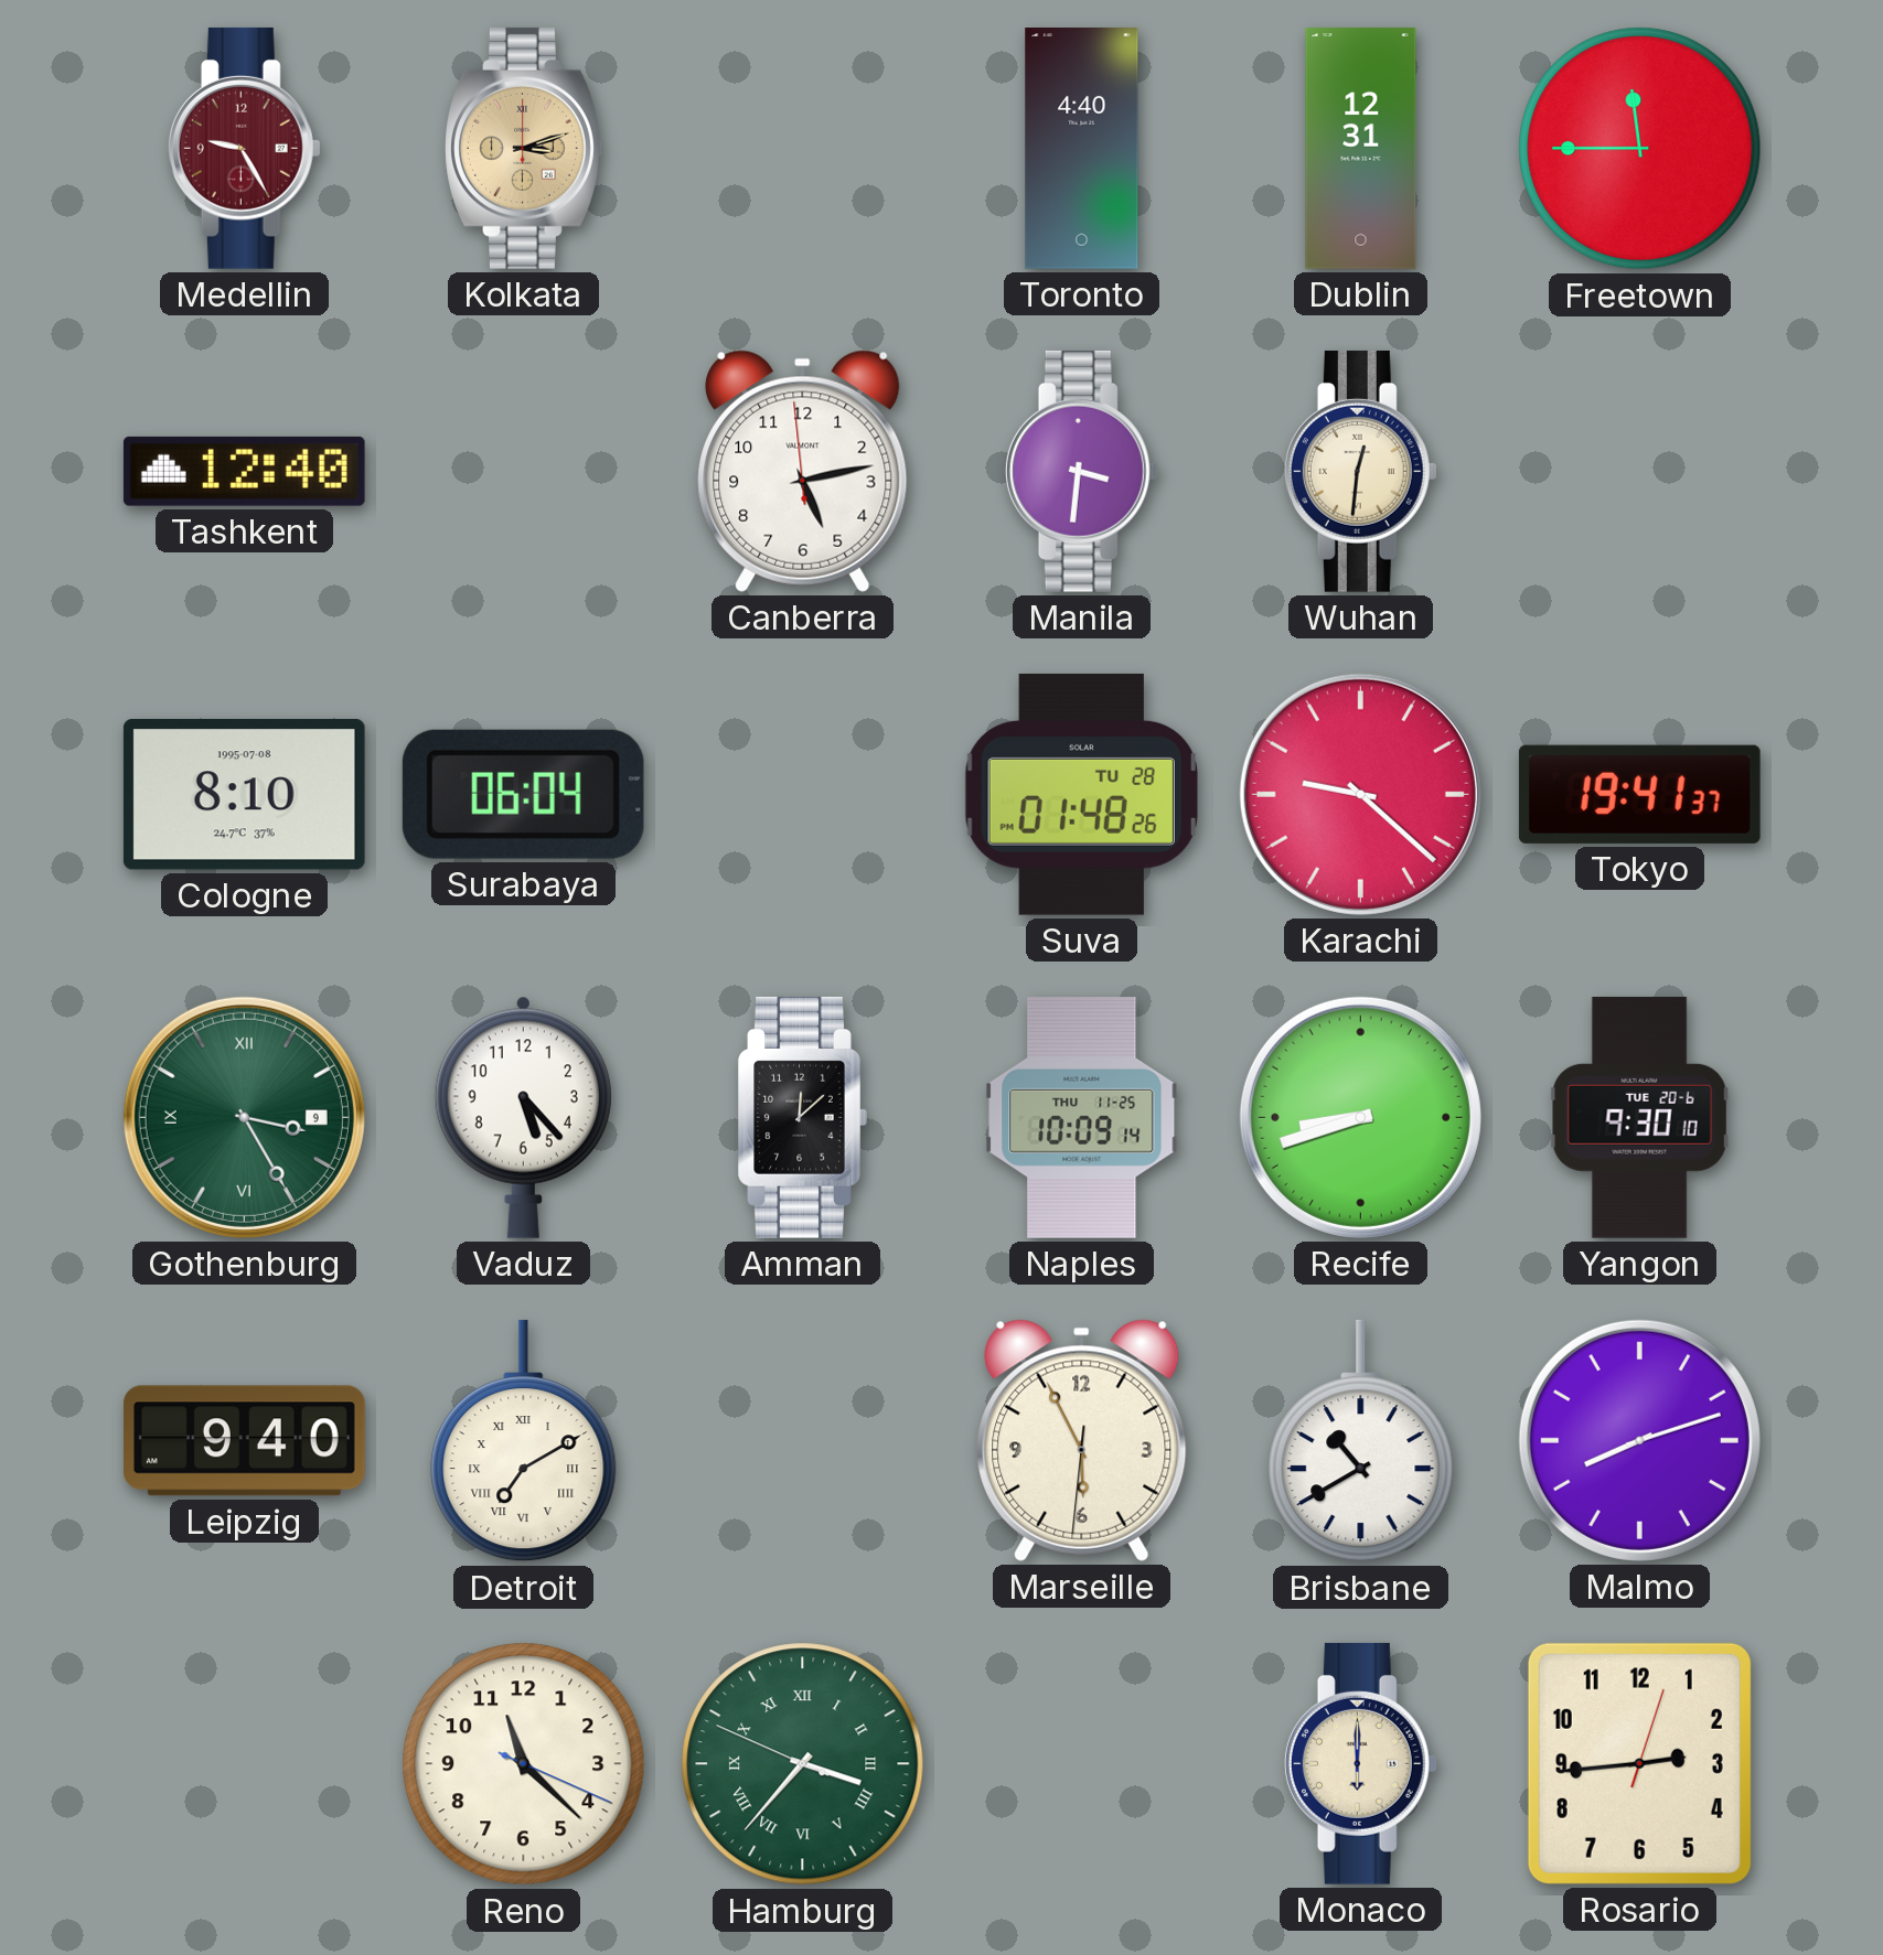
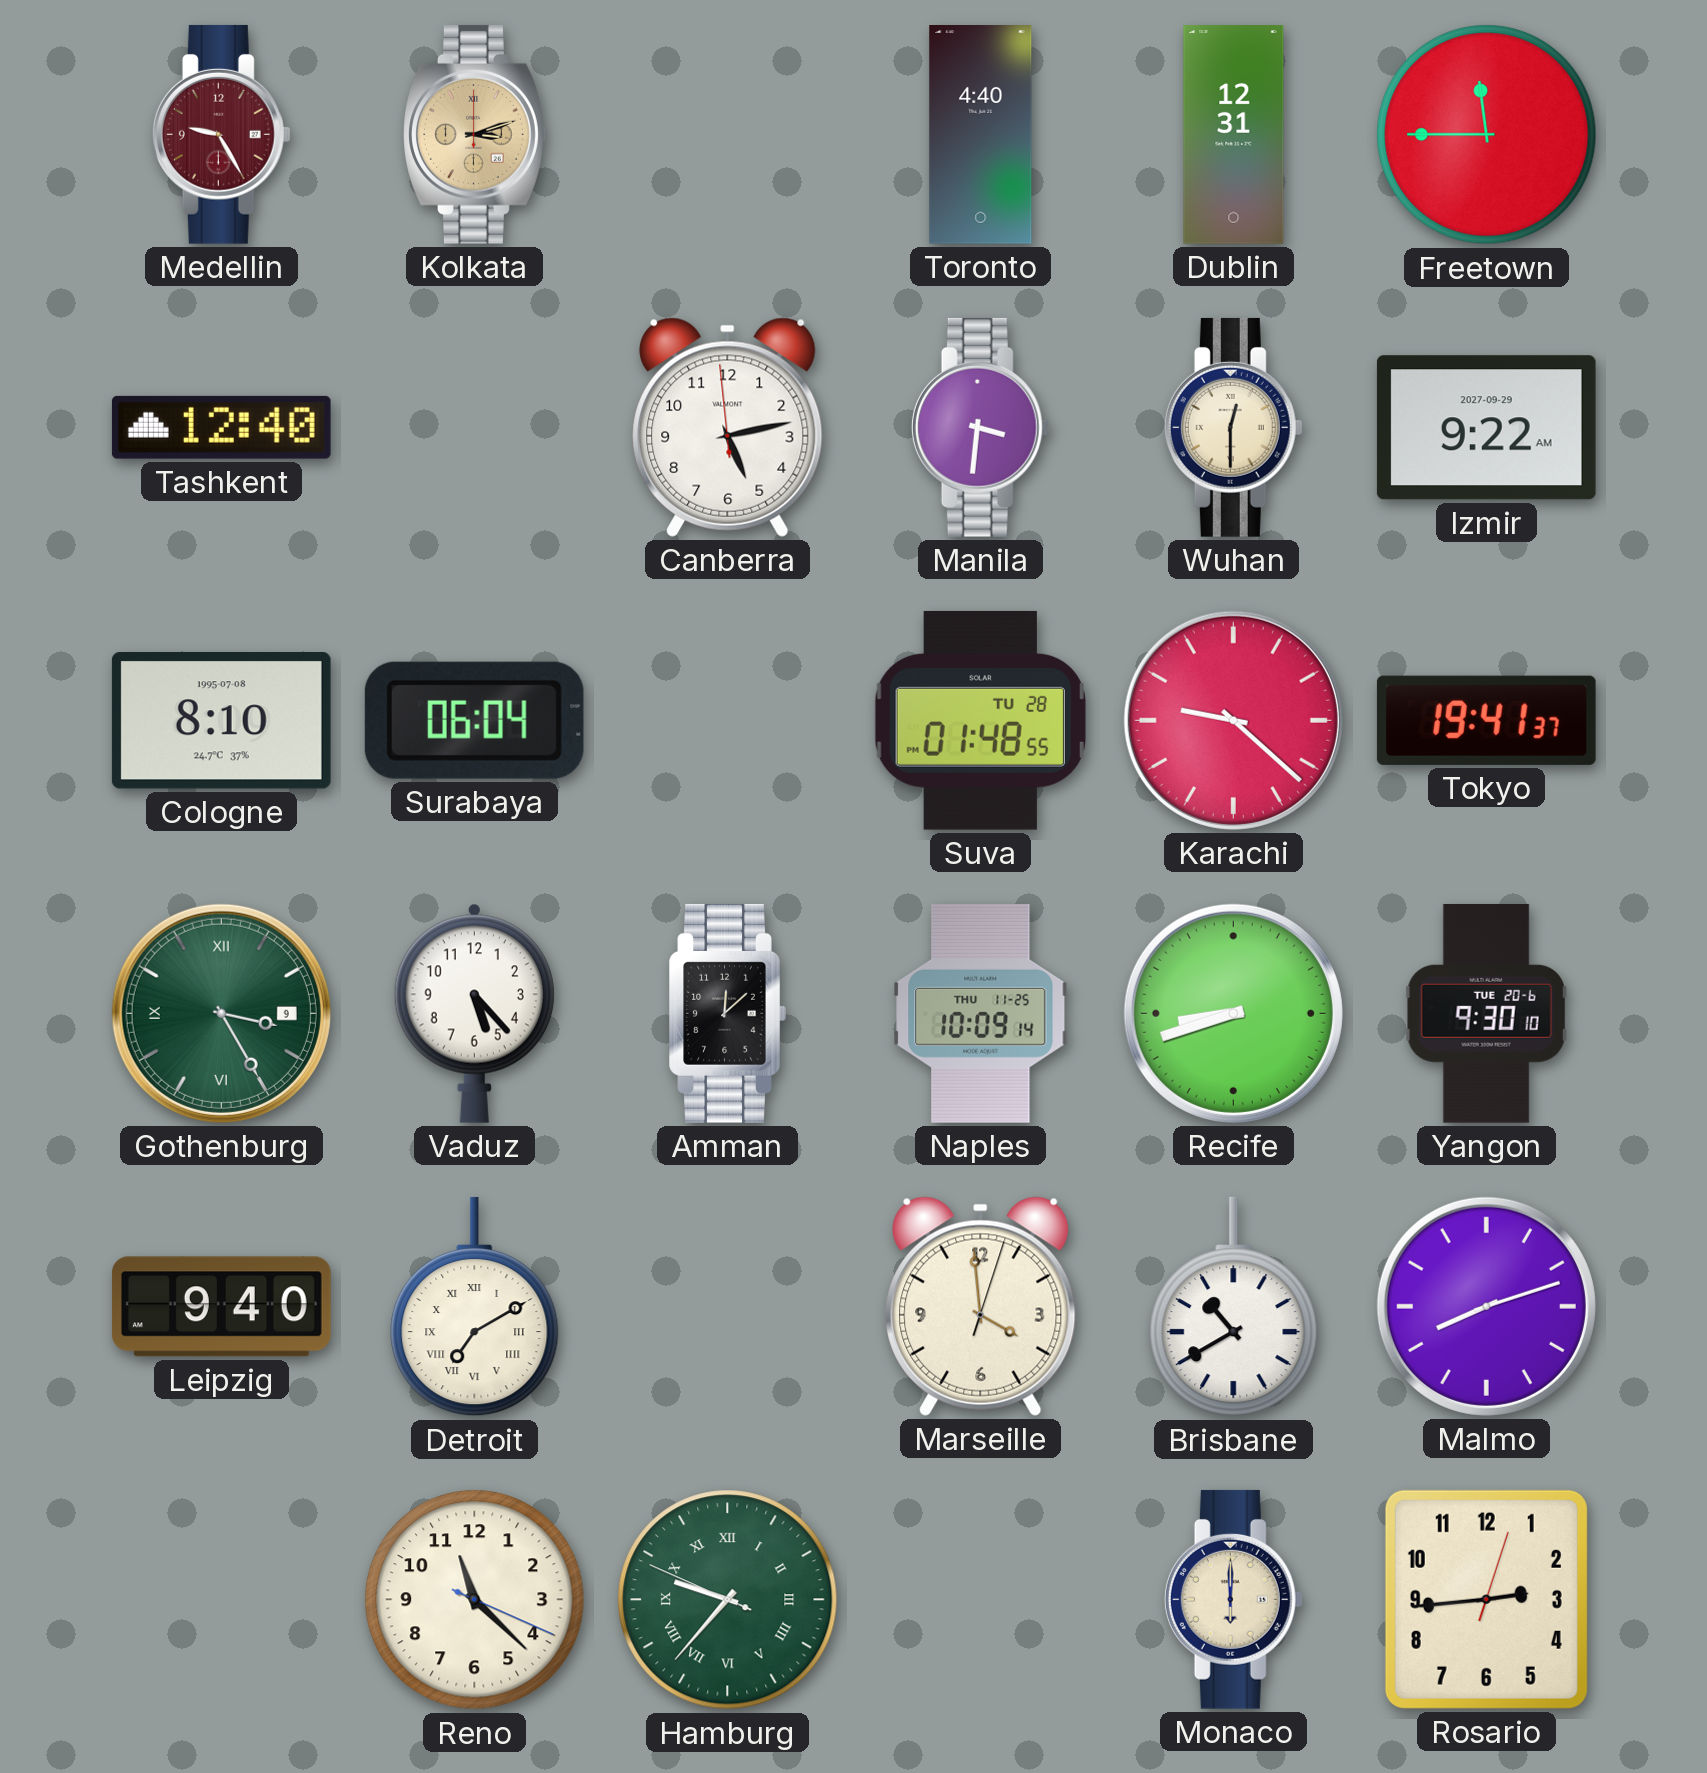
Wuhan: 12:31 -> 12:30 (1233, 427)
Izmir: none -> 9:22 (1486, 428)
Suva: 01:48:26 -> 01:48:55 (980, 720)
Marseille: 5:55 -> 3:59 (981, 1306)
Hamburg: 3:36 -> 9:36 (728, 1600)
